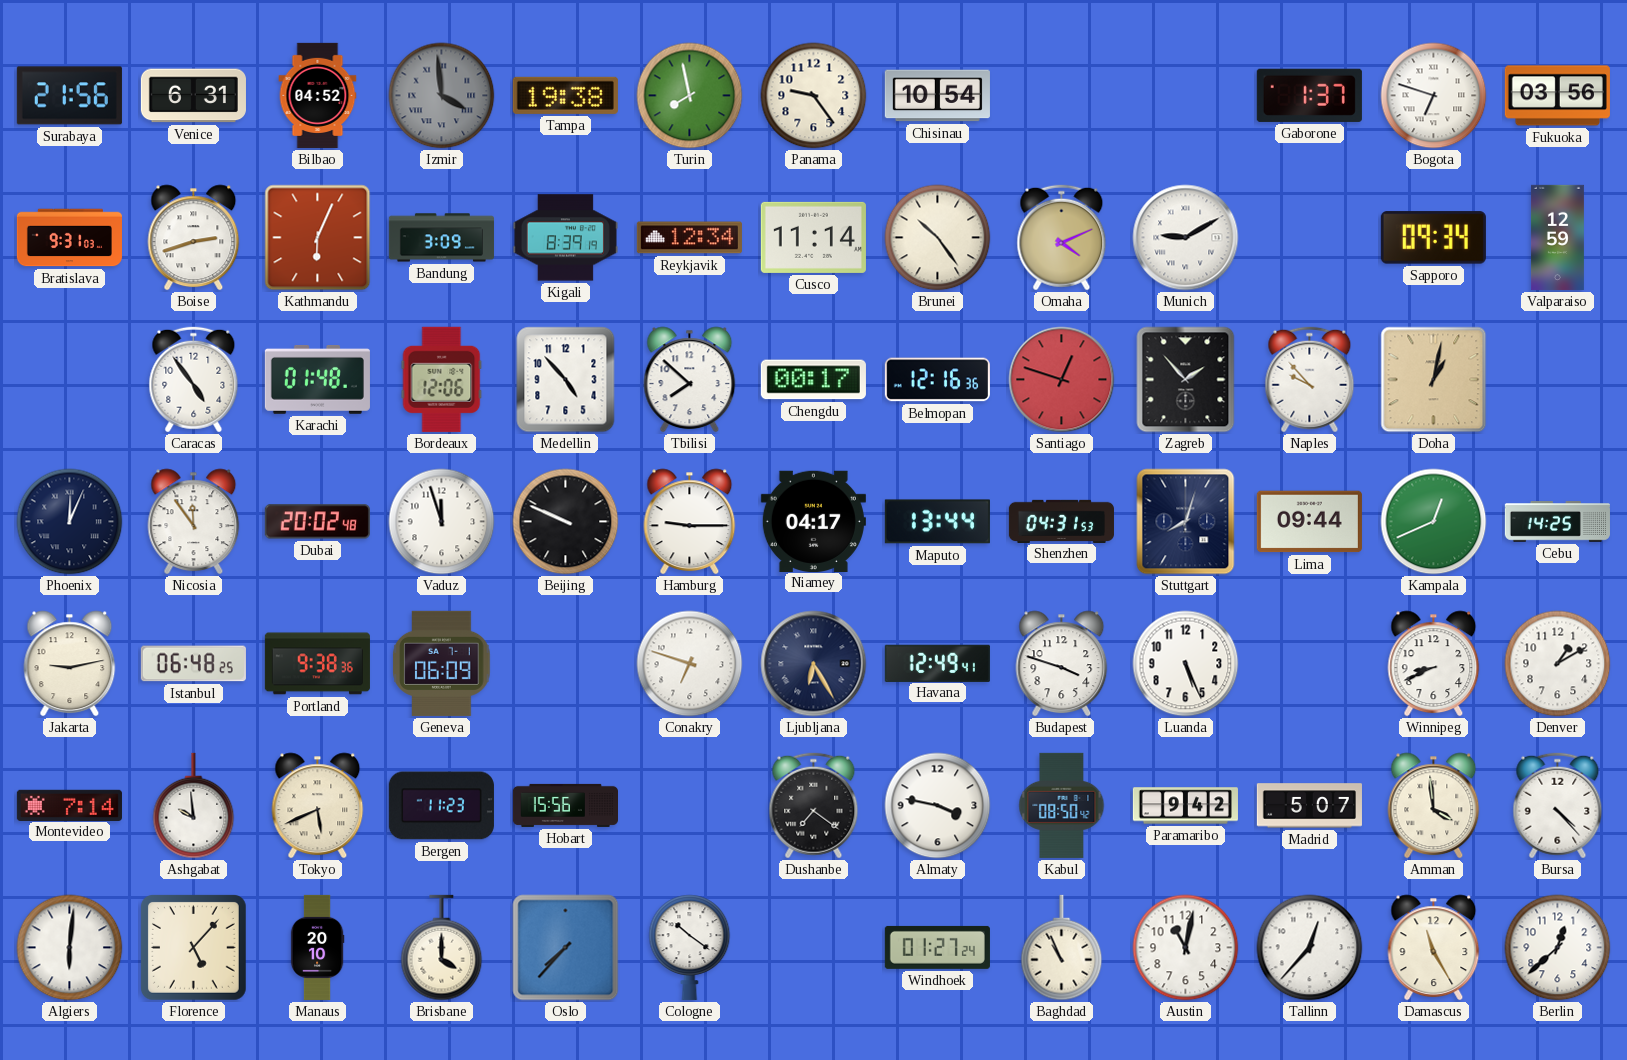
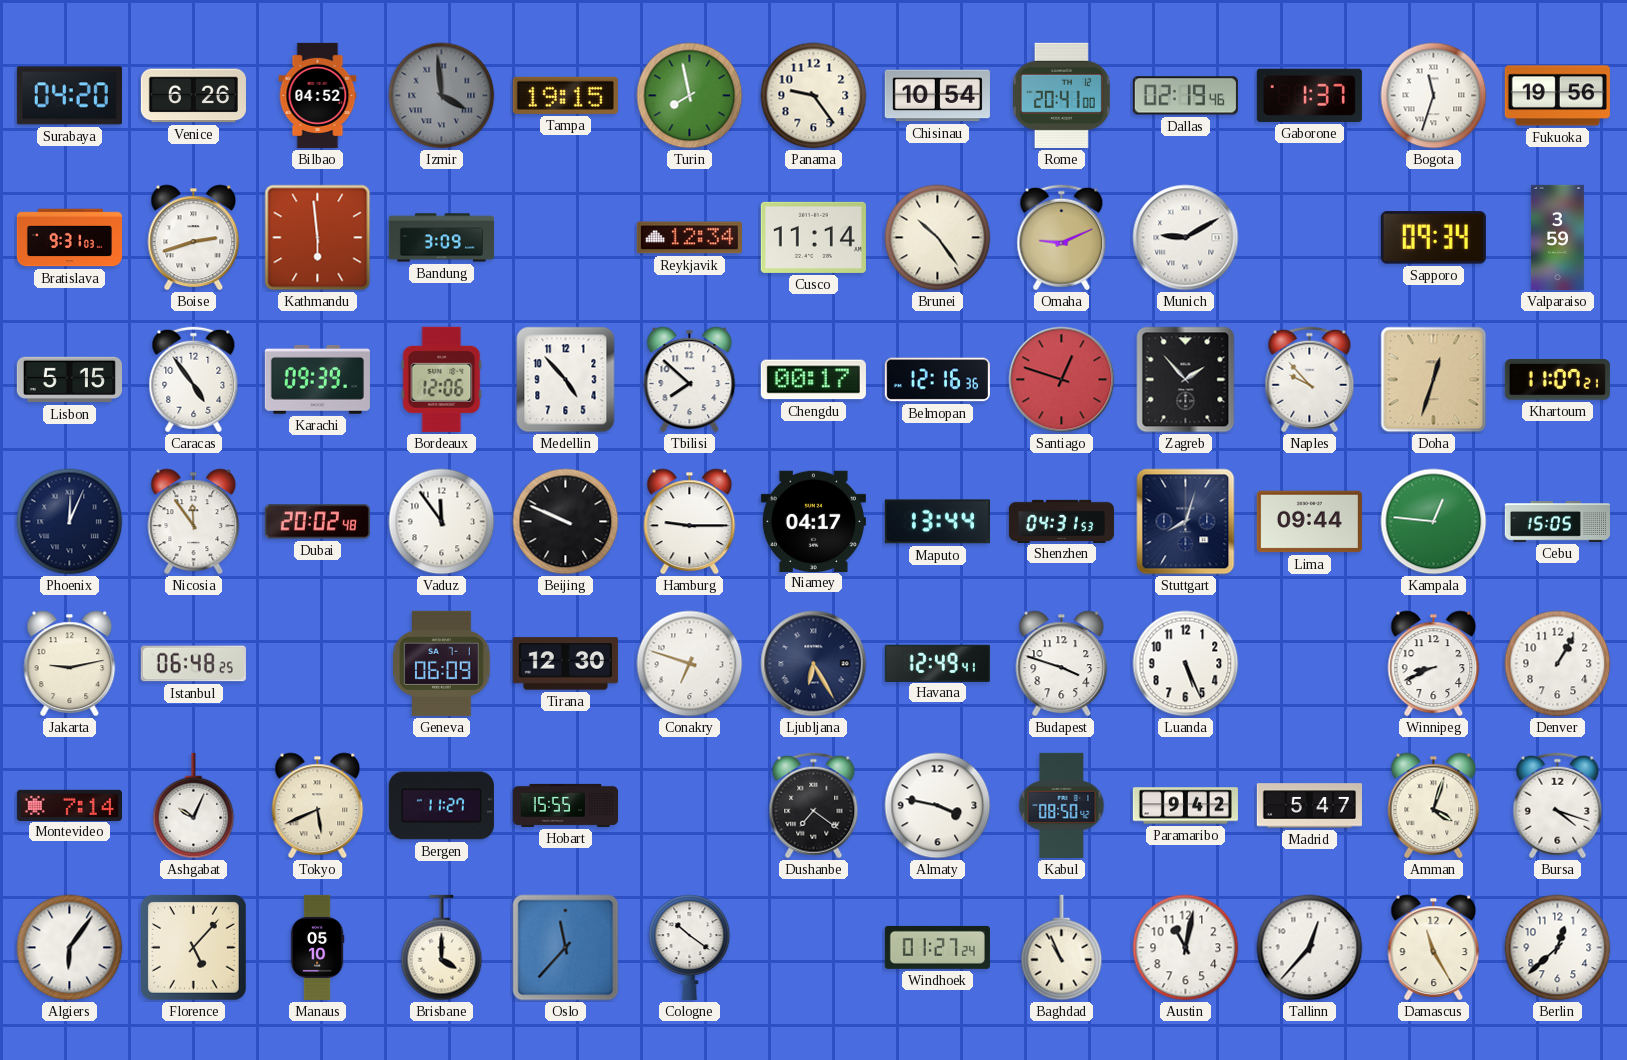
Surabaya: 21:56 -> 04:20 (69, 96)
Venice: 6:31 -> 6:26 (193, 96)
Tampa: 19:38 -> 19:15 (565, 95)
Rome: none -> 20:41 (1061, 95)
Dallas: none -> 02:19 (1185, 96)
Bogota: 6:48 -> 11:33 (1434, 96)
Fukuoka: 03:56 -> 19:56 (1557, 96)
Kathmandu: 6:04 -> 5:59 (318, 238)
Kigali: 8:39 -> none (565, 238)
Omaha: 4:11 -> 9:11 (1062, 238)
Valparaiso: 12:59 -> 3:59 (1557, 237)
Lisbon: none -> 5:15 (69, 380)
Karachi: 01:48 -> 09:39 (317, 380)
Doha: 1:02 -> 12:33 (1434, 380)
Khartoum: none -> 11:07 (1557, 380)
Vaduz: 11:57 -> 11:54 (442, 522)
Kampala: 12:41 -> 12:46 (1434, 522)
Cebu: 14:25 -> 15:05 (1557, 522)
Portland: 9:38 -> none (317, 664)
Tirana: none -> 12:30 (565, 664)
Denver: 1:10 -> 1:05 (1558, 664)
Ashgabat: 9:59 -> 10:04 (194, 806)
Bergen: 11:23 -> 11:27 (441, 806)
Hobart: 15:56 -> 15:55 (565, 805)
Madrid: 5:07 -> 5:47 (1309, 806)
Amman: 3:59 -> 4:03 (1434, 806)
Bursa: 4:23 -> 4:18 (1558, 806)
Algiers: 6:01 -> 6:06 (70, 948)
Manaus: 20:10 -> 05:10 (317, 947)
Oslo: 7:37 -> 11:37 (566, 948)
